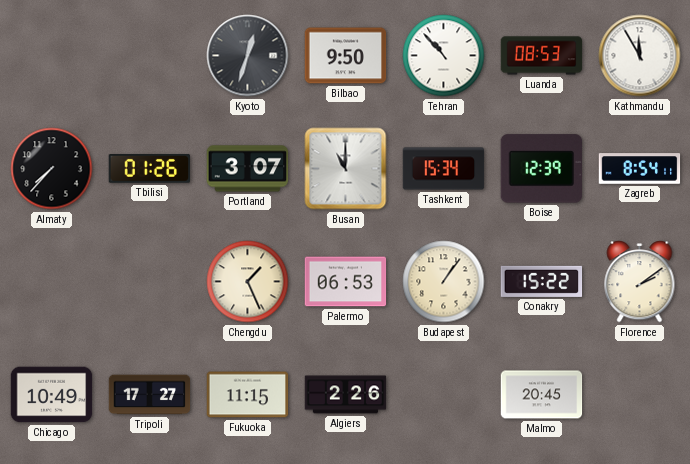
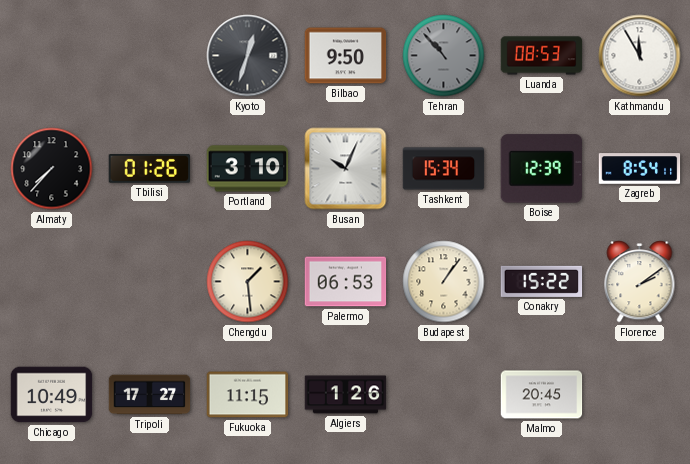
Tehran dial: white -> grey (444, 56)
Portland: 3:07 -> 3:10 (248, 169)
Busan: 11:00 -> 10:04 (346, 169)
Chengdu: 1:26 -> 1:29 (248, 282)
Algiers: 2:26 -> 1:26 (346, 395)
